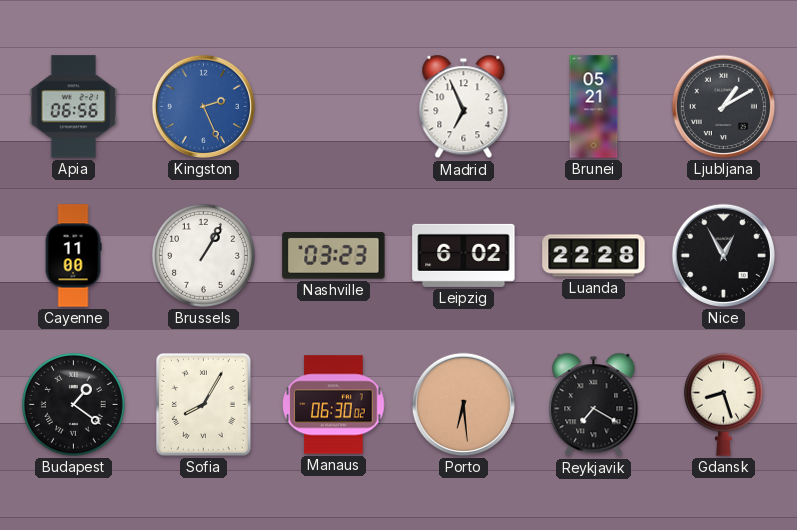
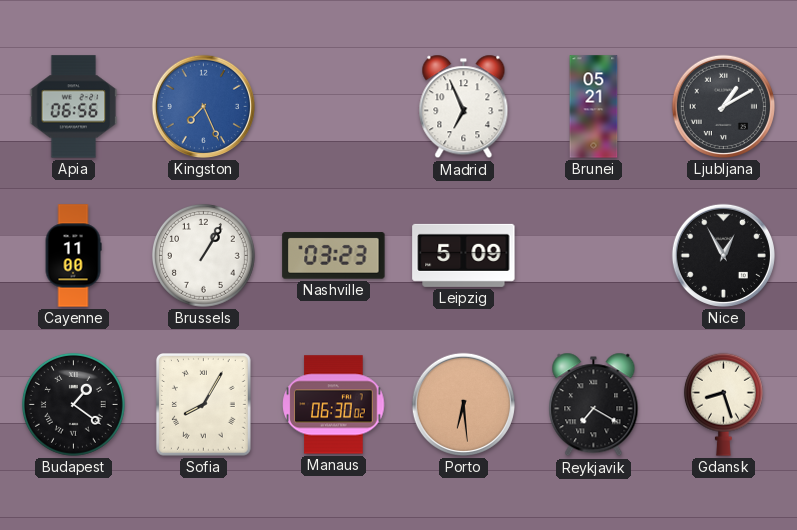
Kingston: 2:26 -> 7:26 (203, 106)
Leipzig: 6:02 -> 5:09 (464, 255)
Luanda: 22:28 -> none (594, 256)
